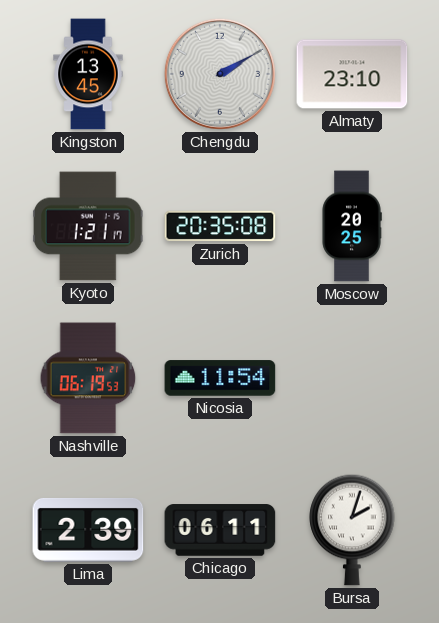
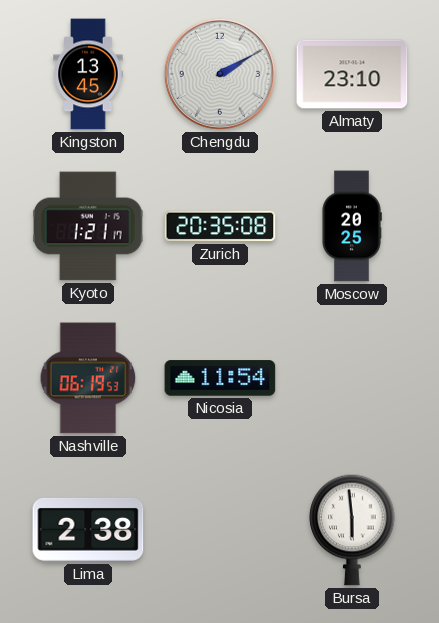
Lima: 2:39 -> 2:38 (88, 530)
Chicago: 06:11 -> none (220, 530)
Bursa: 2:03 -> 5:59 (352, 530)
